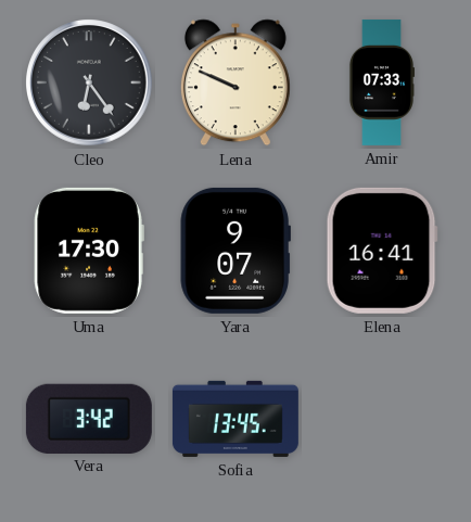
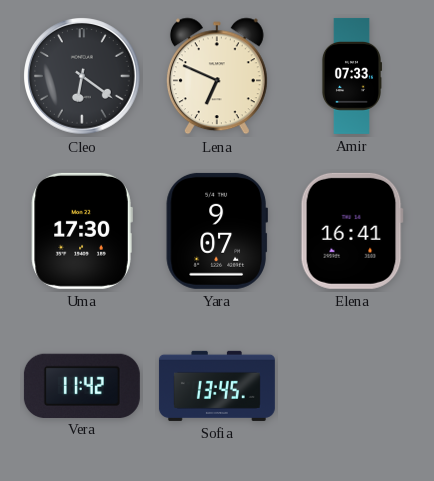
Cleo: 6:24 -> 6:21 (83, 77)
Lena: 9:49 -> 6:49 (217, 76)
Vera: 3:42 -> 11:42 (82, 385)
